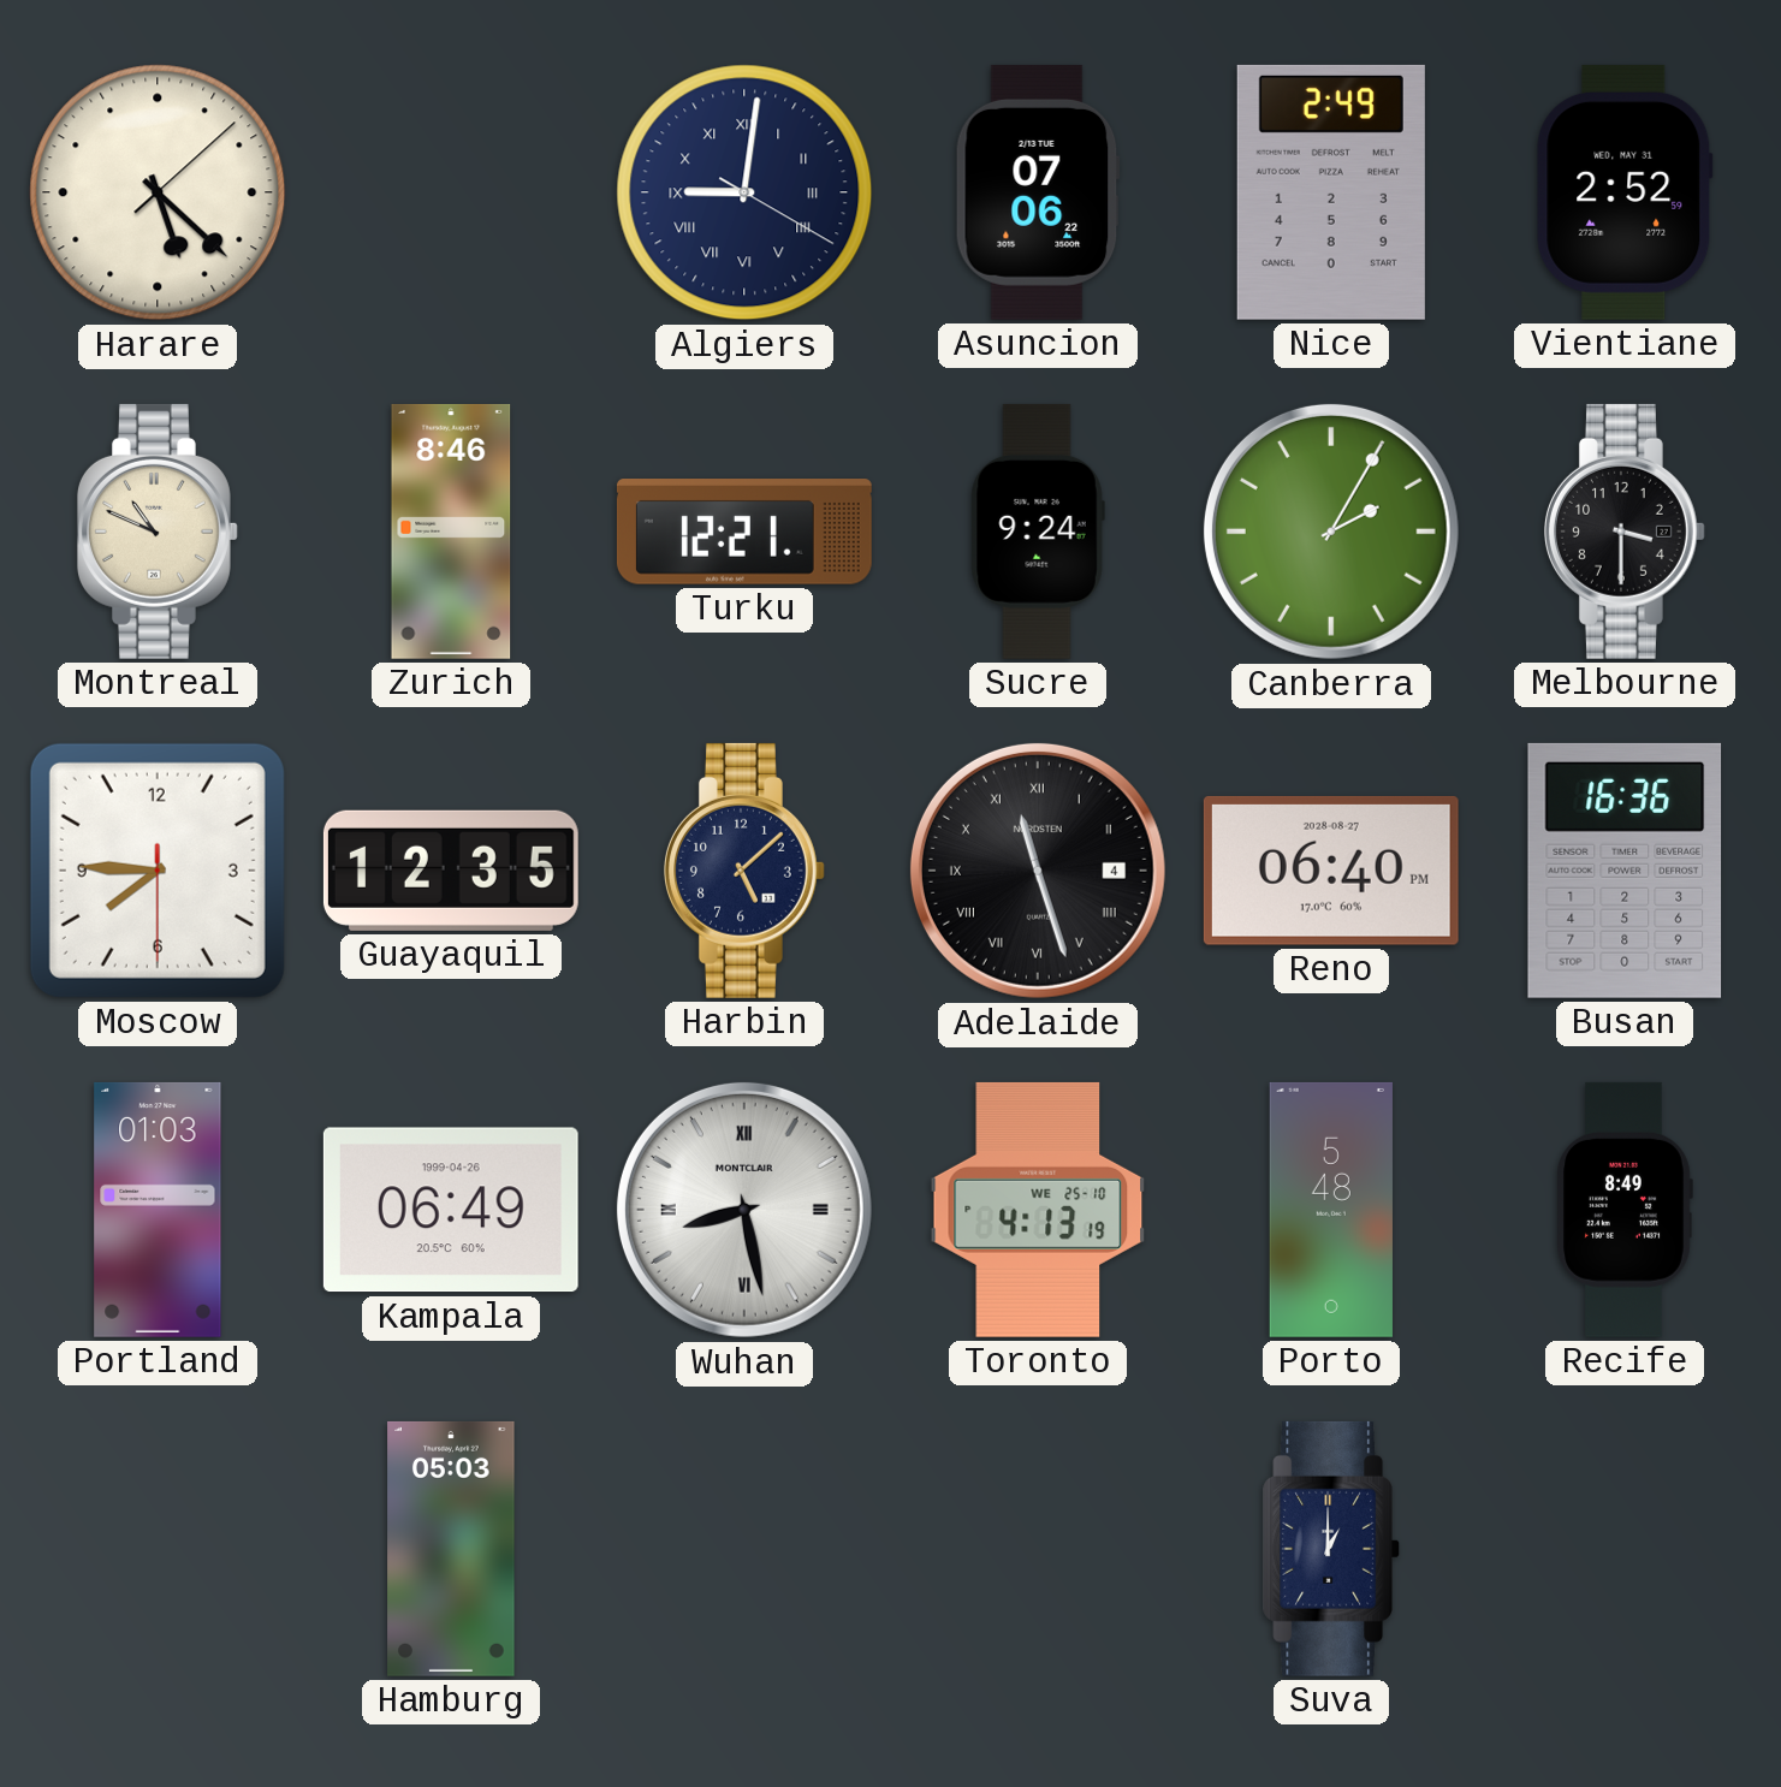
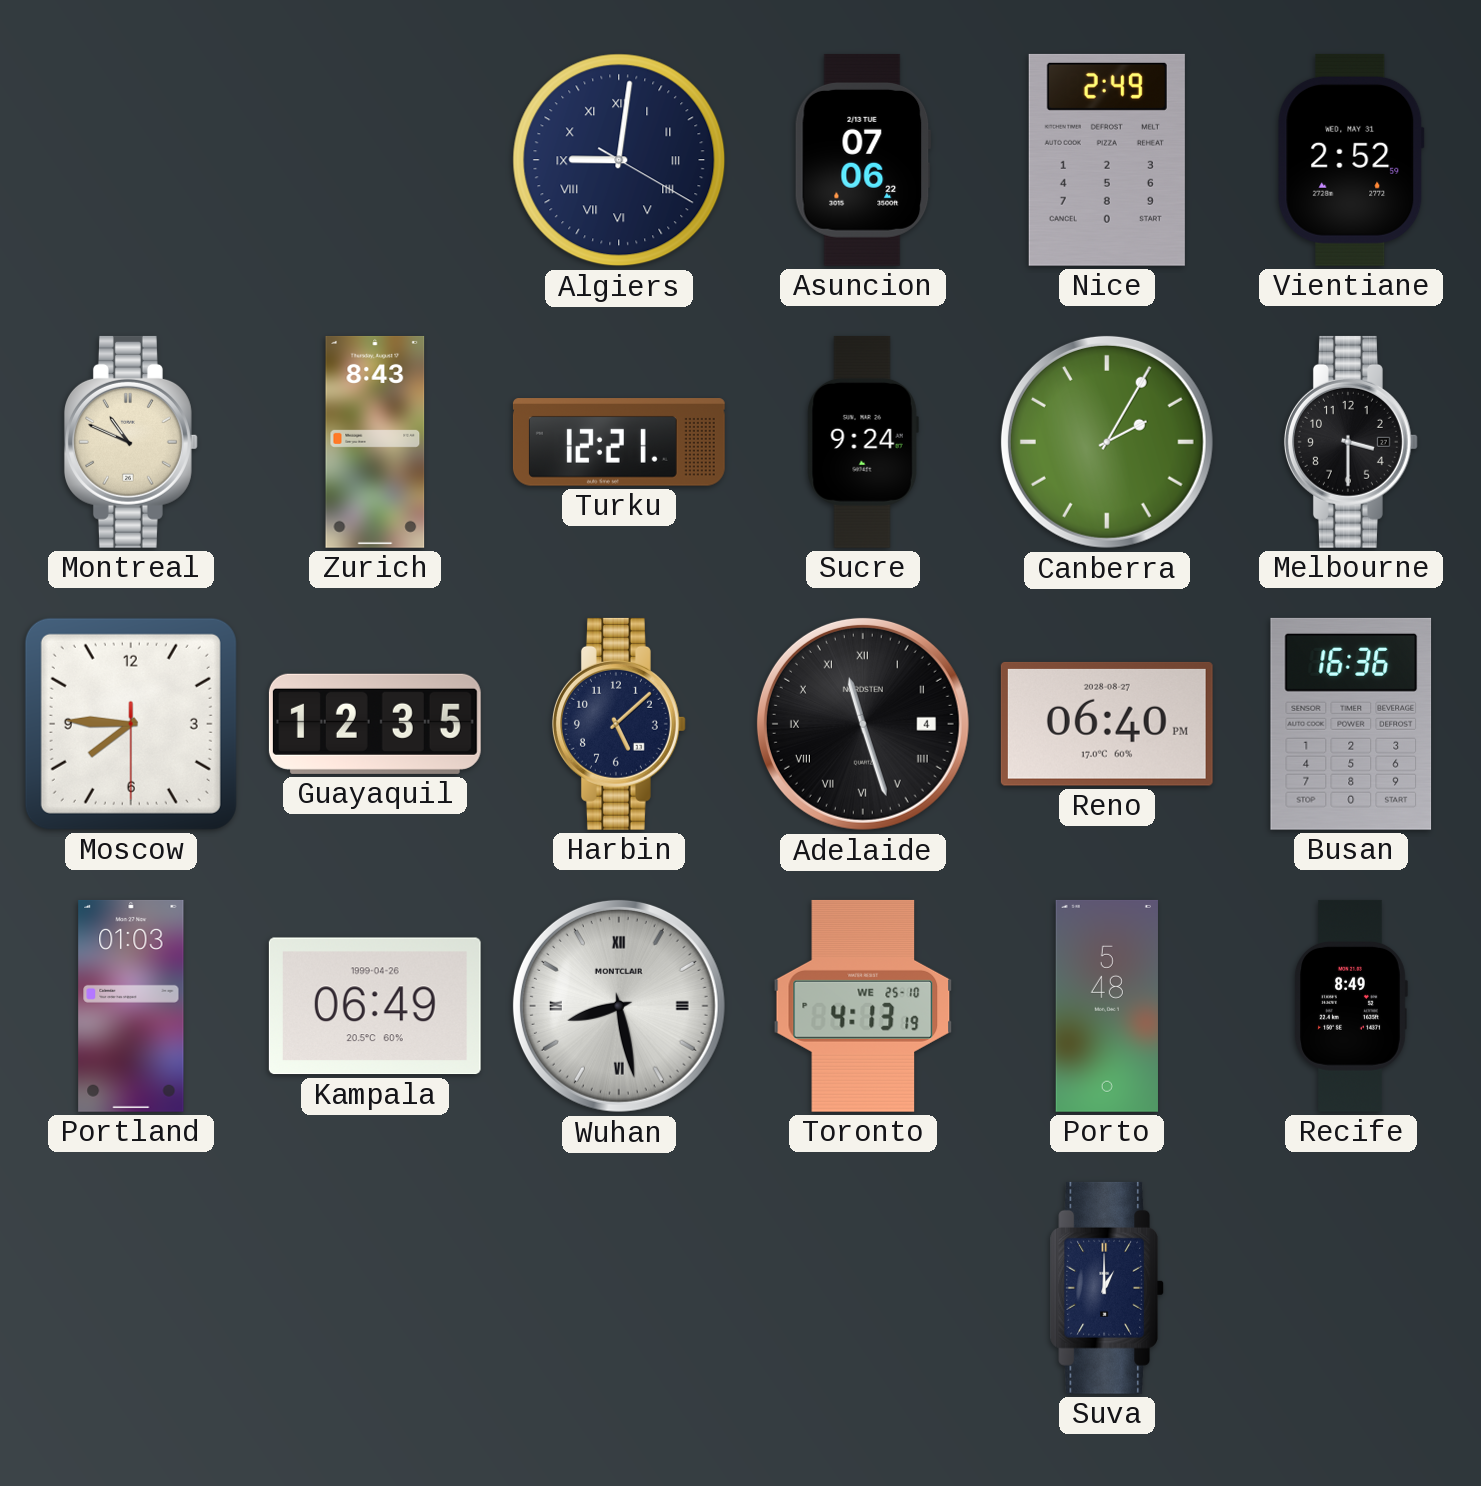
Harare: 5:22 -> none (158, 192)
Zurich: 8:46 -> 8:43 (375, 442)
Hamburg: 05:03 -> none (451, 1549)
